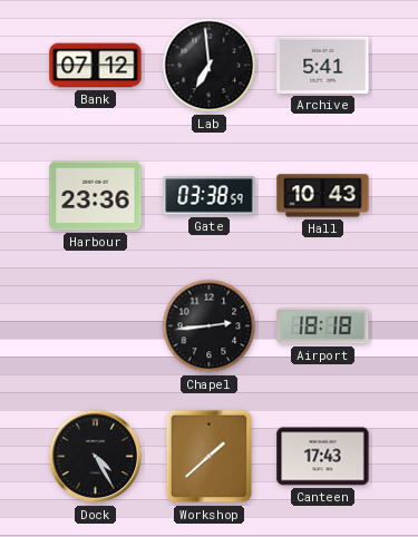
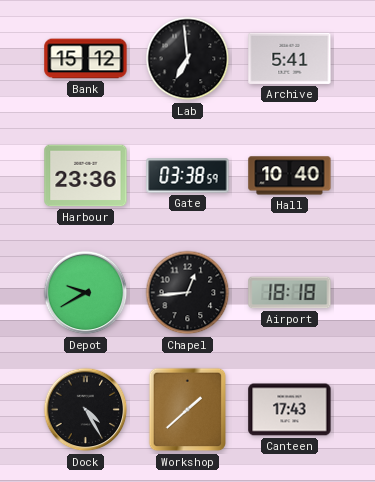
Bank: 07:12 -> 15:12 (86, 59)
Hall: 10:43 -> 10:40 (290, 176)
Depot: none -> 9:40 (86, 293)
Chapel: 2:44 -> 12:44 (188, 293)
